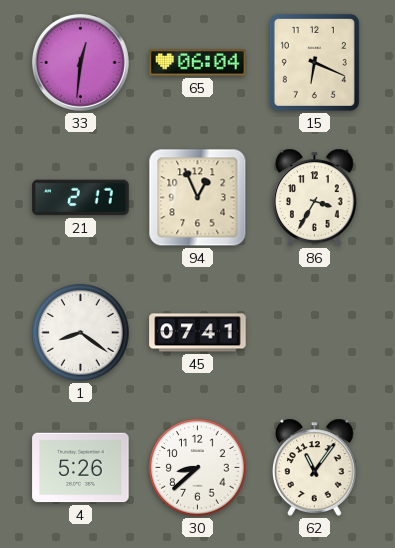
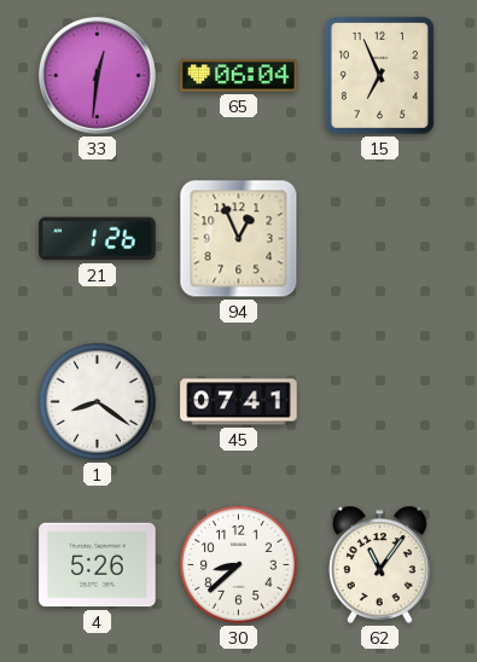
15: 6:19 -> 6:56 (379, 75)
21: 2:17 -> 1:26 (98, 239)
86: 3:35 -> none (315, 197)
